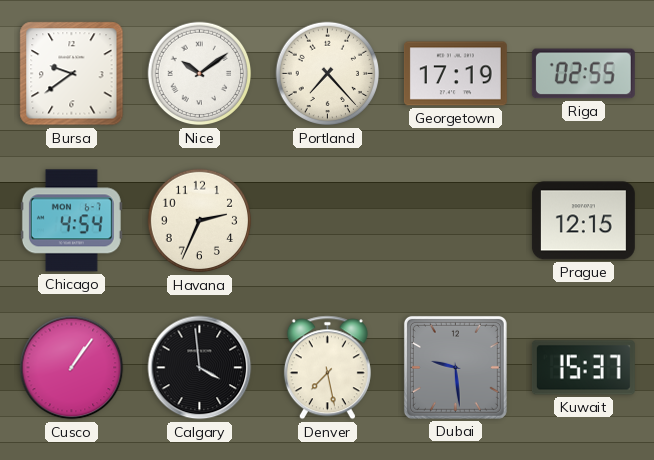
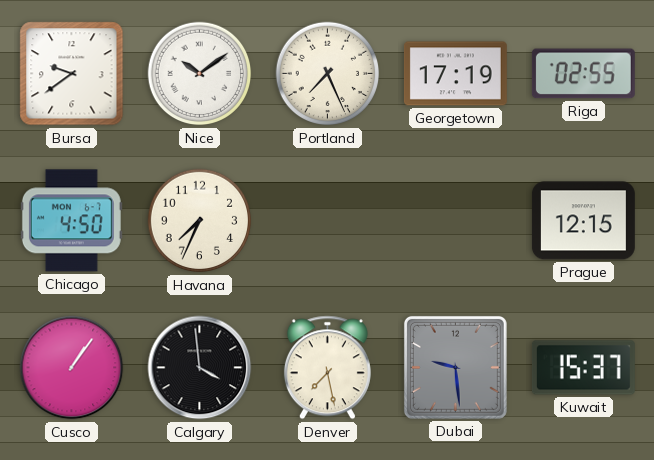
Portland: 7:23 -> 7:26 (328, 74)
Chicago: 4:54 -> 4:50 (71, 221)
Havana: 2:34 -> 7:34 (200, 221)
